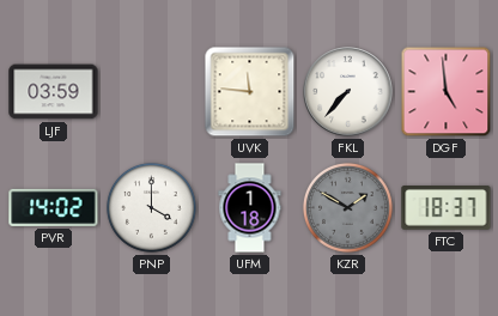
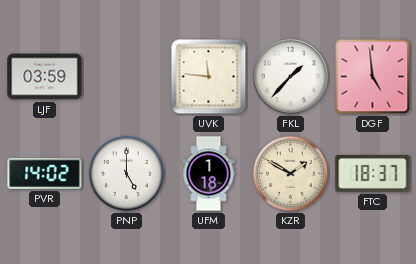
FKL: 7:37 -> 1:37 (291, 77)
PNP: 4:00 -> 5:00 (126, 173)
KZR dial: grey -> cream (290, 173)
